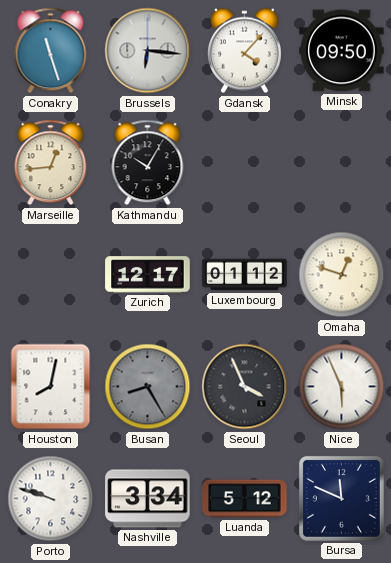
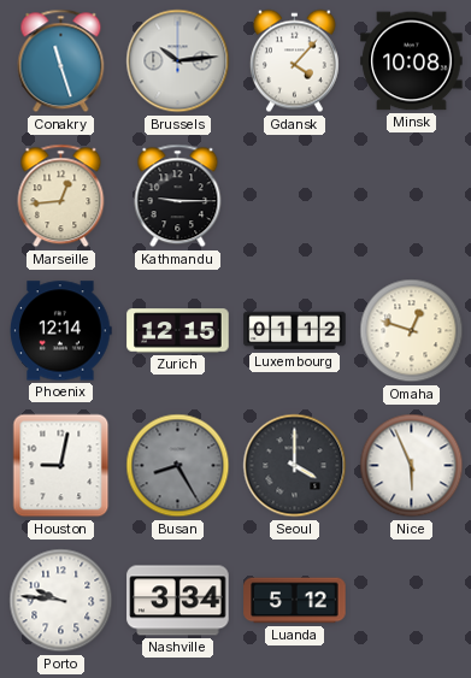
Brussels: 6:16 -> 10:14 (178, 61)
Minsk: 09:50 -> 10:08 (412, 61)
Kathmandu: 10:05 -> 9:15 (178, 196)
Phoenix: none -> 12:14 (61, 331)
Zurich: 12:17 -> 12:15 (178, 331)
Houston: 8:02 -> 9:02 (61, 466)
Seoul: 3:56 -> 4:00 (295, 466)
Porto: 9:48 -> 9:46 (61, 601)
Bursa: 11:49 -> none (341, 498)
